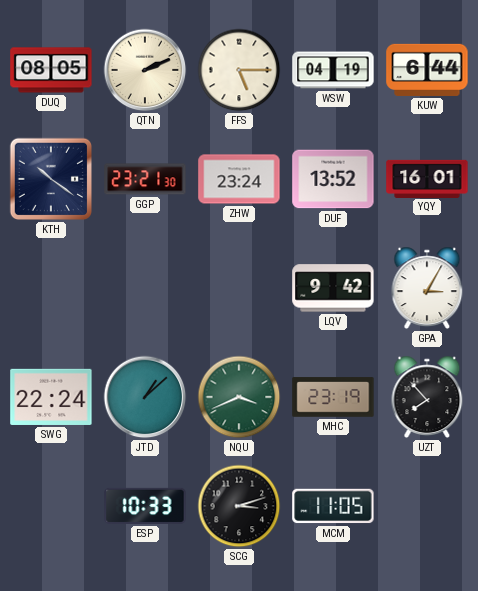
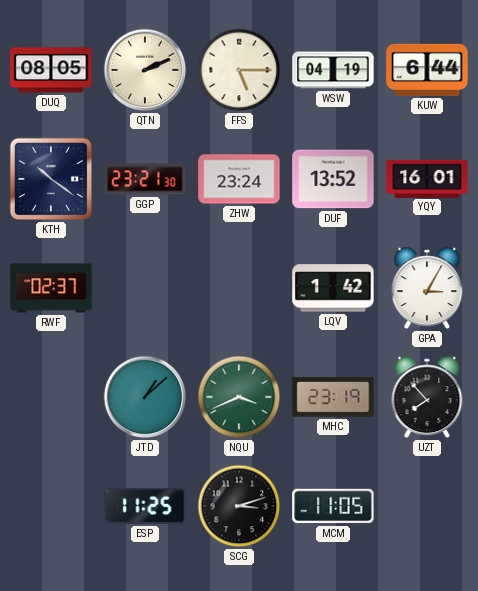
RWF: none -> 02:37 (51, 288)
LQV: 9:42 -> 1:42 (333, 288)
SWG: 22:24 -> none (51, 397)
ESP: 10:33 -> 11:25 (145, 506)
